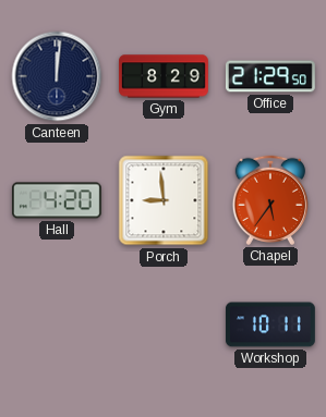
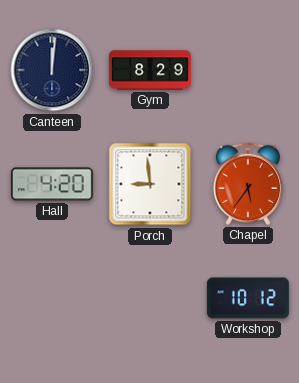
Office: 21:29 -> none (270, 76)
Workshop: 10:11 -> 10:12 (248, 298)
